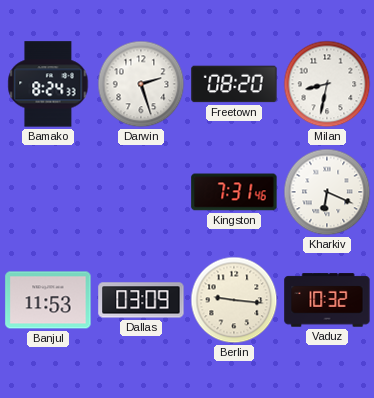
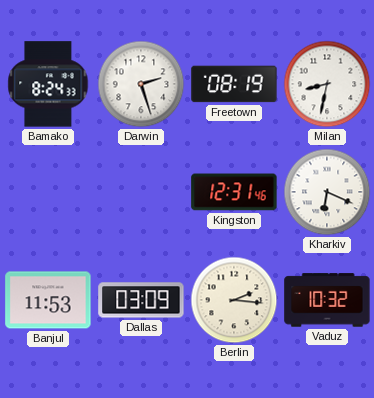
Freetown: 08:20 -> 08:19 (234, 84)
Kingston: 7:31 -> 12:31 (234, 192)
Berlin: 9:16 -> 2:16 (234, 300)
